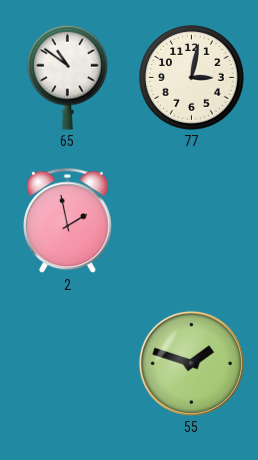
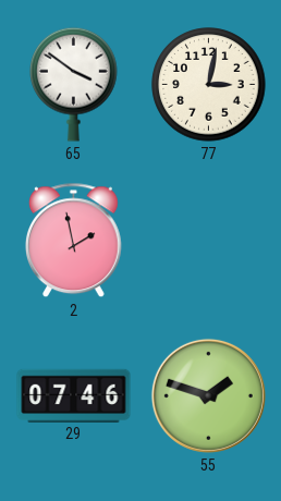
65: 10:51 -> 3:51 (74, 84)
29: none -> 07:46 (74, 395)
